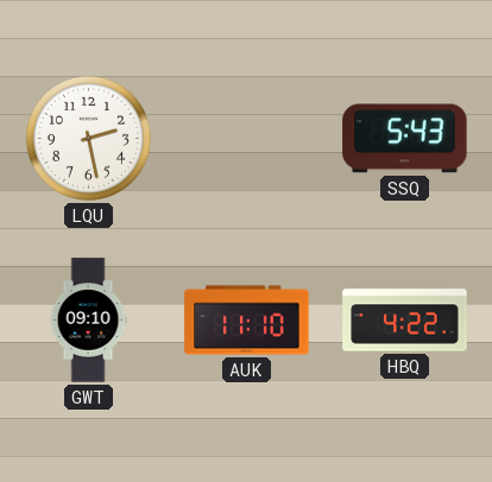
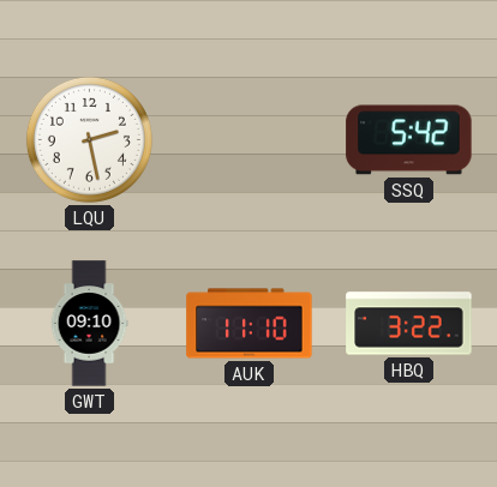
SSQ: 5:43 -> 5:42 (409, 140)
HBQ: 4:22 -> 3:22 (409, 324)
